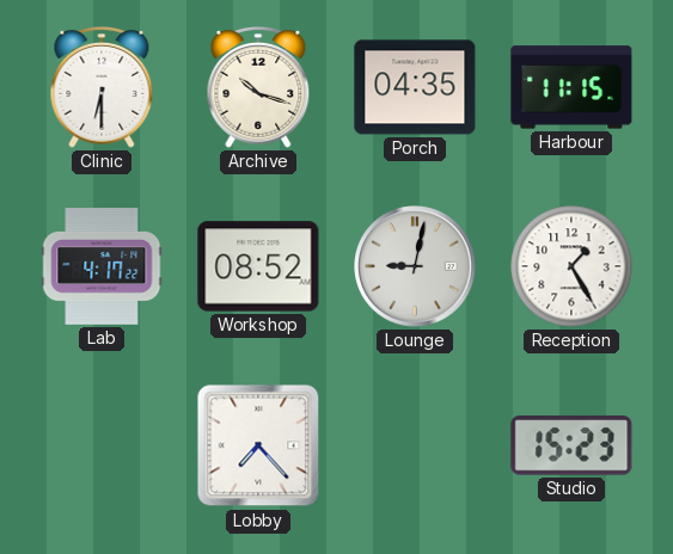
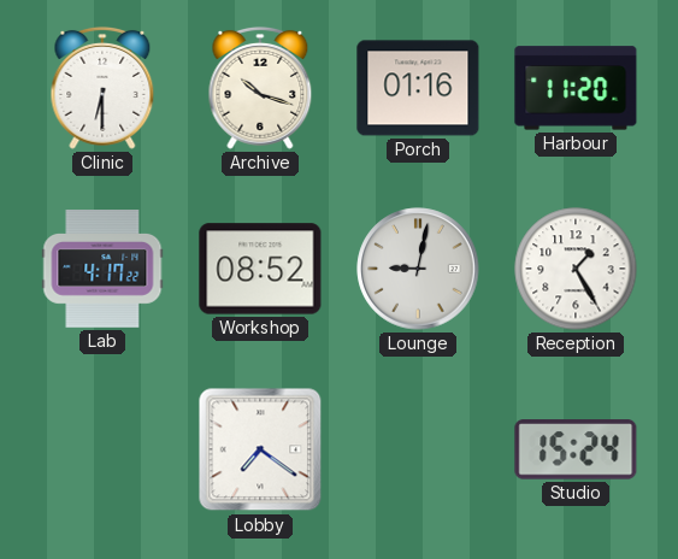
Porch: 04:35 -> 01:16 (418, 88)
Harbour: 11:15 -> 11:20 (576, 88)
Lobby: 7:23 -> 7:21 (260, 449)
Studio: 15:23 -> 15:24 (576, 449)
